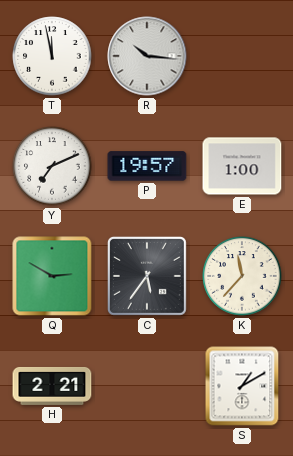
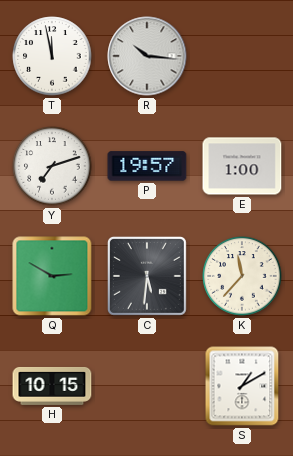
Y: 7:11 -> 7:12 (52, 166)
C: 5:36 -> 5:31 (147, 276)
H: 2:21 -> 10:15 (52, 386)
